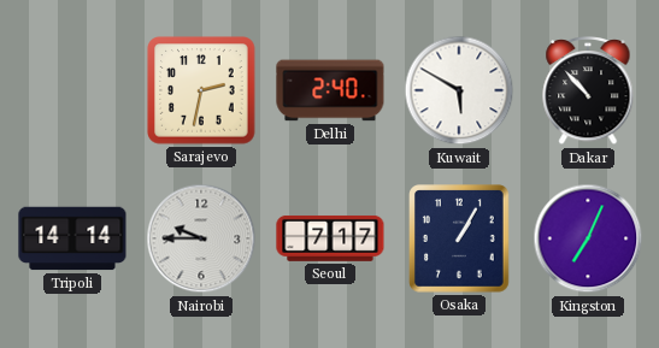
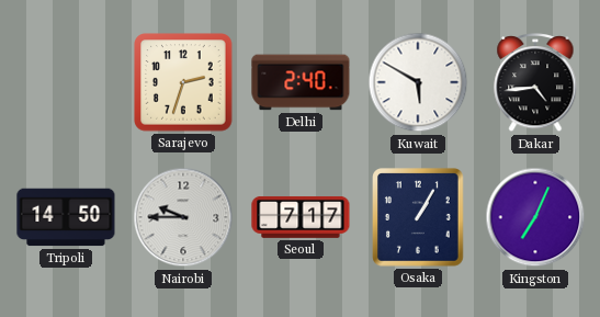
Sarajevo: 2:32 -> 2:33 (183, 82)
Dakar: 10:53 -> 4:44 (535, 82)
Tripoli: 14:14 -> 14:50 (66, 217)
